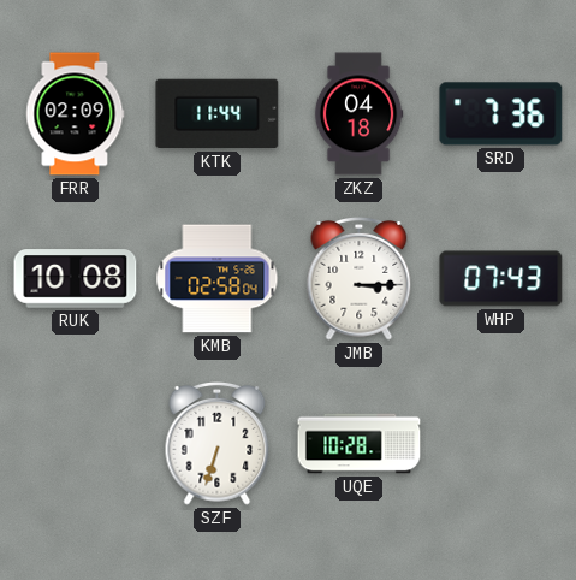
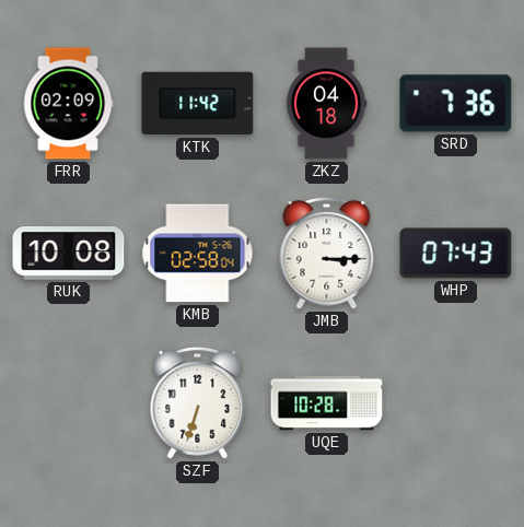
KTK: 11:44 -> 11:42 (198, 104)
